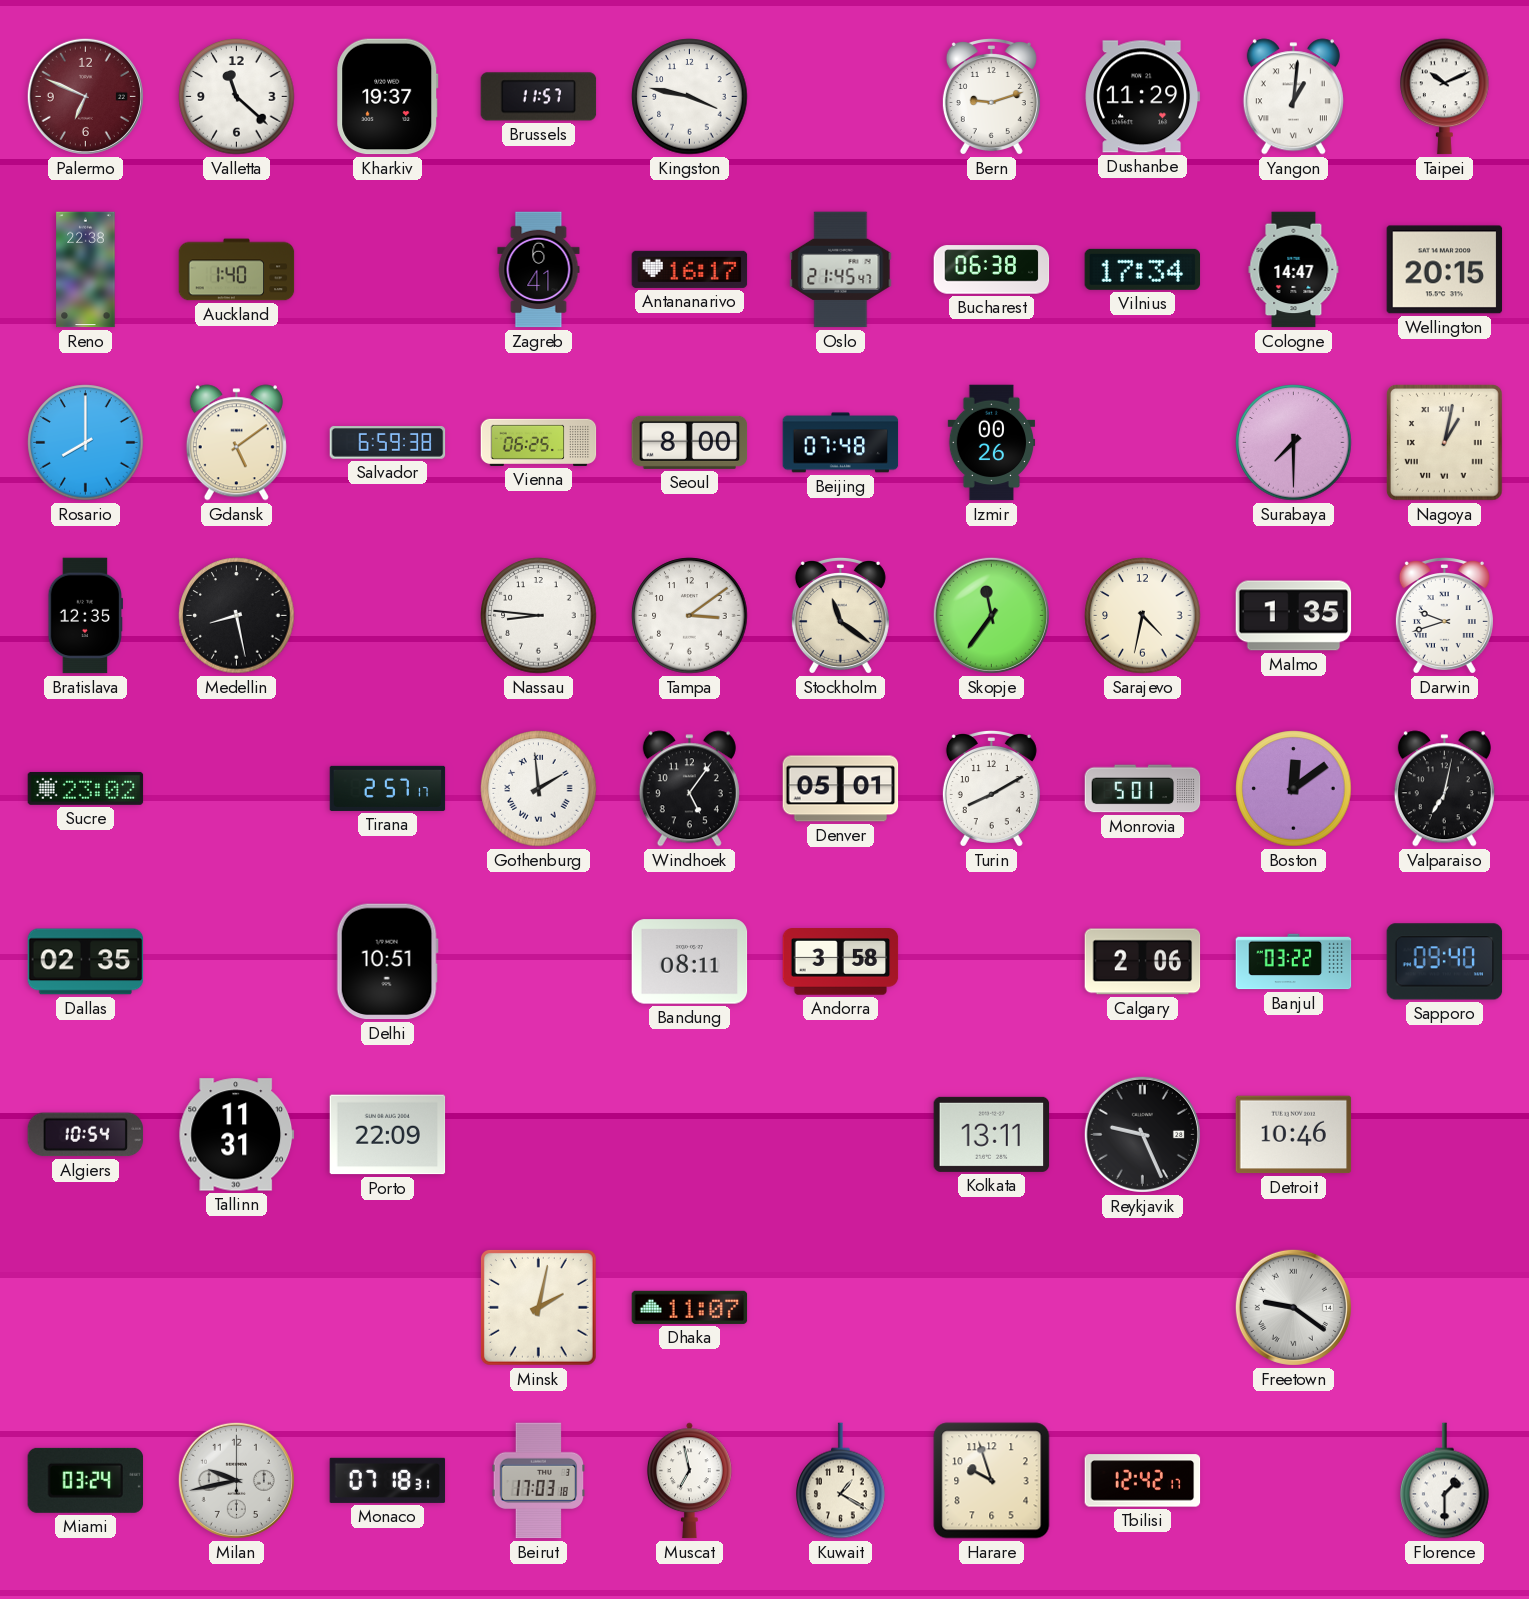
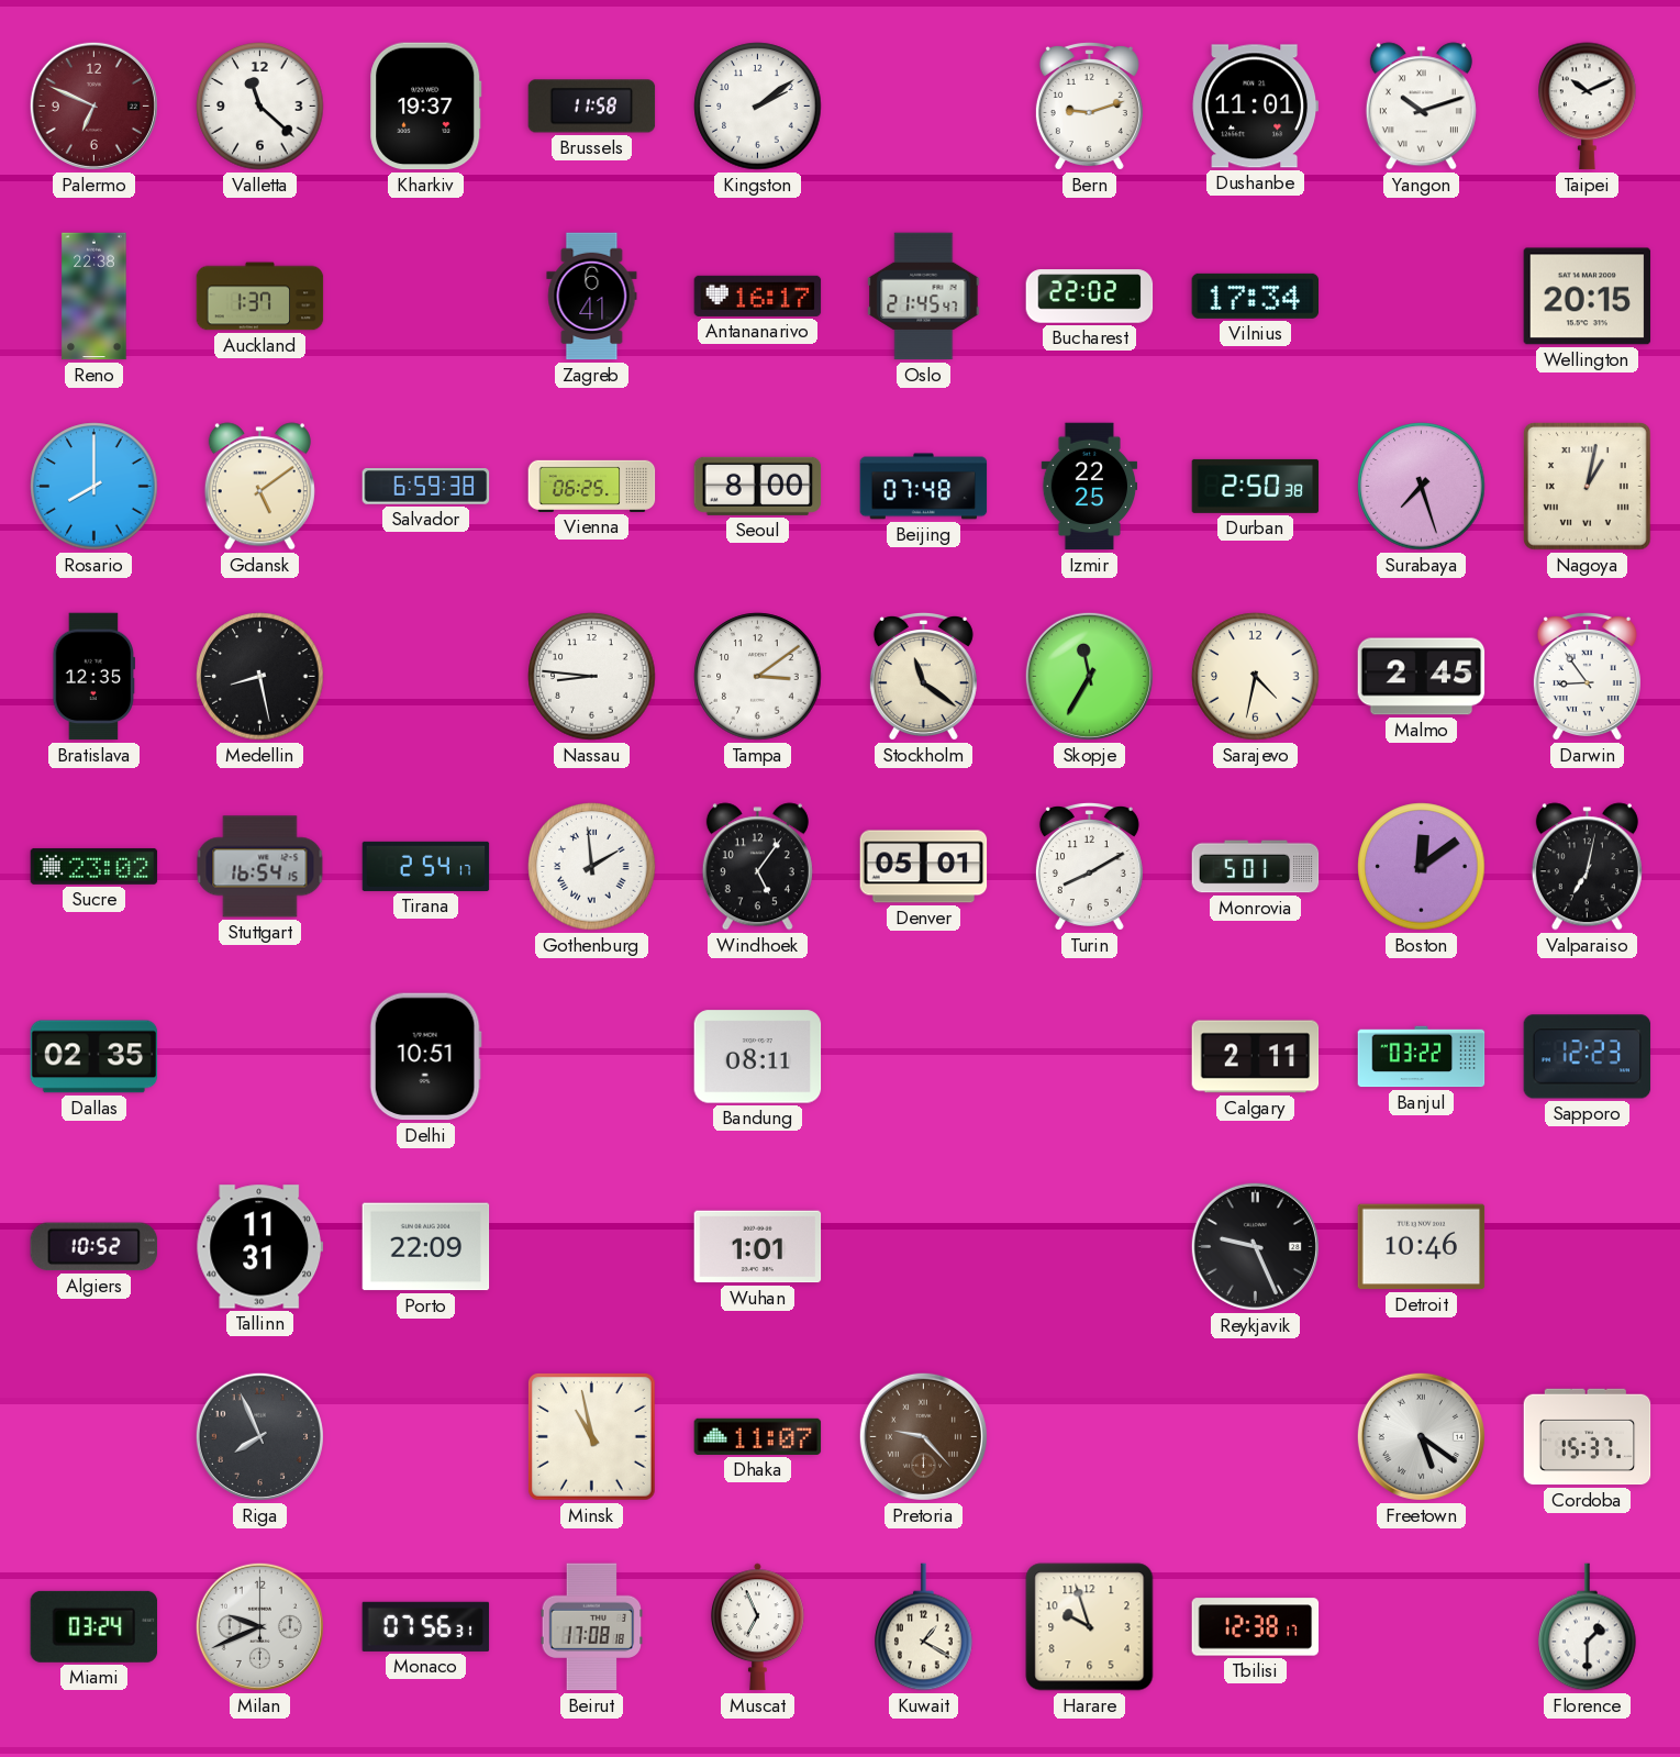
Brussels: 11:57 -> 11:58 (592, 107)
Kingston: 3:47 -> 2:09 (758, 107)
Dushanbe: 11:29 -> 11:01 (1256, 107)
Yangon: 1:01 -> 10:12 (1421, 107)
Auckland: 1:40 -> 1:37 (260, 297)
Bucharest: 06:38 -> 22:02 (1090, 297)
Cologne: 14:47 -> none (1294, 270)
Izmir: 00:26 -> 22:25 (1090, 487)
Durban: none -> 2:50 (1256, 486)
Surabaya: 7:30 -> 7:27 (1422, 487)
Skopje: 11:36 -> 11:35 (1089, 676)
Malmo: 1:35 -> 2:45 (1422, 677)
Darwin: 9:42 -> 8:54 (1587, 677)
Stuttgart: none -> 16:54 (260, 867)
Tirana: 2:57 -> 2:54 (426, 866)
Andorra: 3:58 -> none (841, 962)
Calgary: 2:06 -> 2:11 (1256, 1057)
Sapporo: 09:40 -> 12:23 (1588, 1057)
Algiers: 10:54 -> 10:52 (94, 1247)
Wuhan: none -> 1:01 (758, 1247)
Kolkata: 13:11 -> none (992, 1134)
Riga: none -> 7:56 (259, 1436)
Minsk: 2:02 -> 10:58 (592, 1437)
Pretoria: none -> 9:23 (923, 1436)
Freetown: 9:21 -> 5:21 (1421, 1436)
Cordoba: none -> 15:37 (1588, 1437)
Milan: 9:43 -> 9:41 (259, 1626)
Monaco: 07:18 -> 07:56 (426, 1626)
Beirut: 17:03 -> 17:08 (592, 1627)
Muscat: 6:58 -> 6:56 (757, 1627)
Tbilisi: 12:42 -> 12:38 (1256, 1627)
